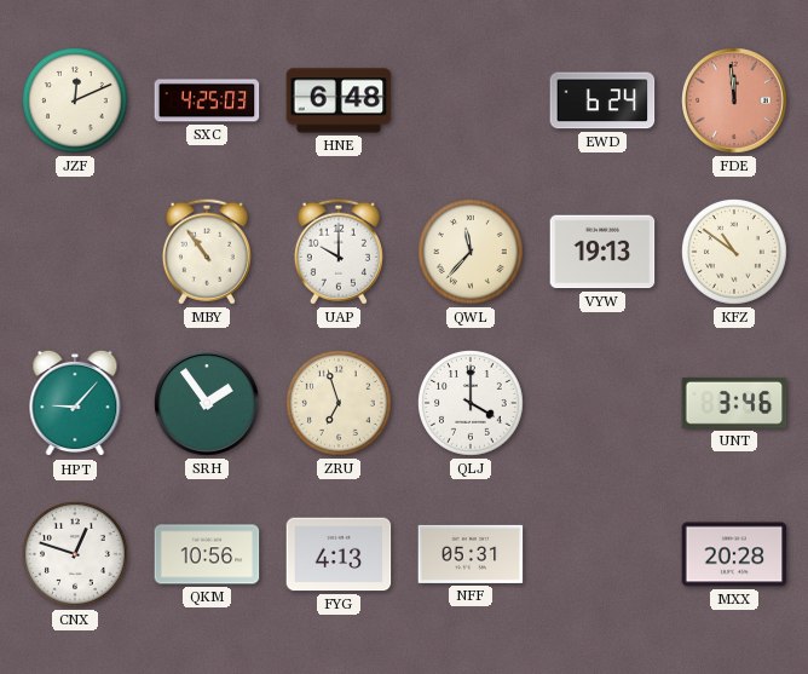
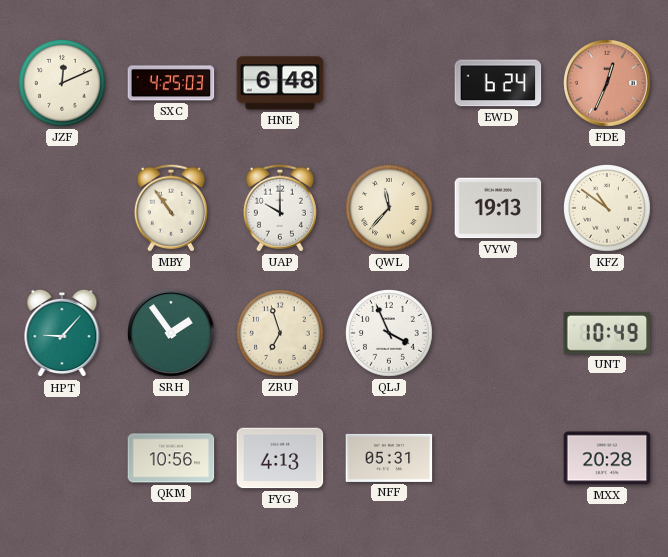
FDE: 11:59 -> 12:34 (607, 83)
QLJ: 4:00 -> 3:56 (390, 334)
UNT: 3:46 -> 10:49 (607, 333)
CNX: 12:48 -> none (76, 555)
